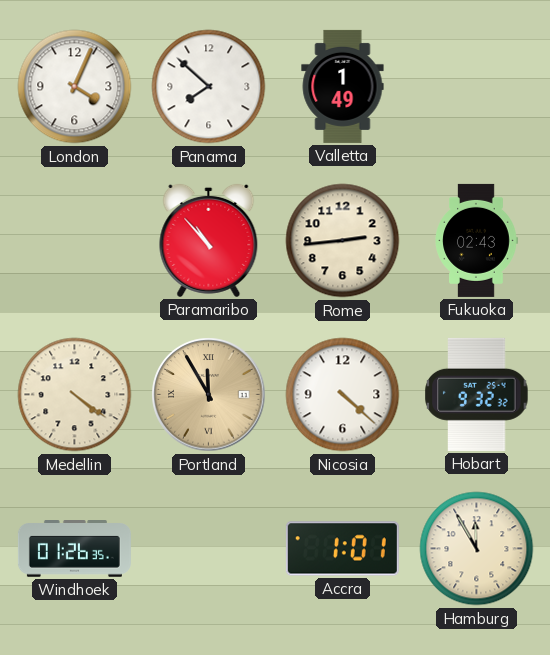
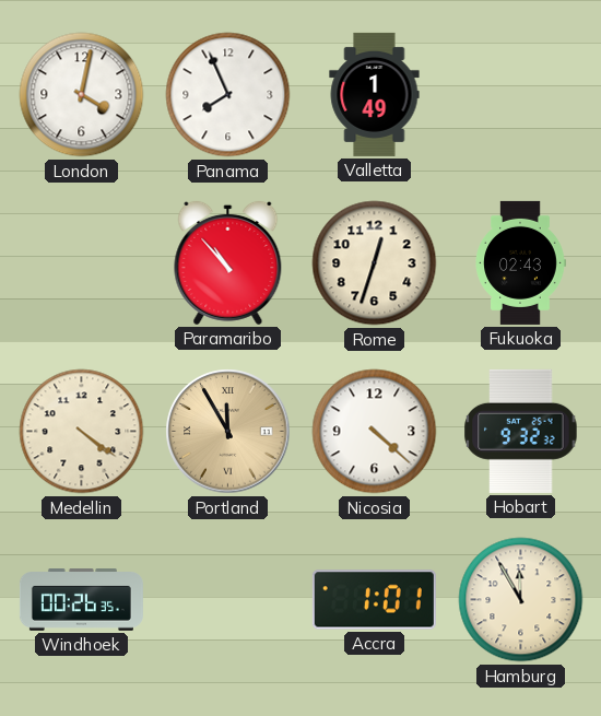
London: 4:04 -> 4:02 (82, 95)
Panama: 7:52 -> 7:56 (228, 95)
Rome: 2:44 -> 12:33 (375, 263)
Windhoek: 01:26 -> 00:26 (81, 600)
